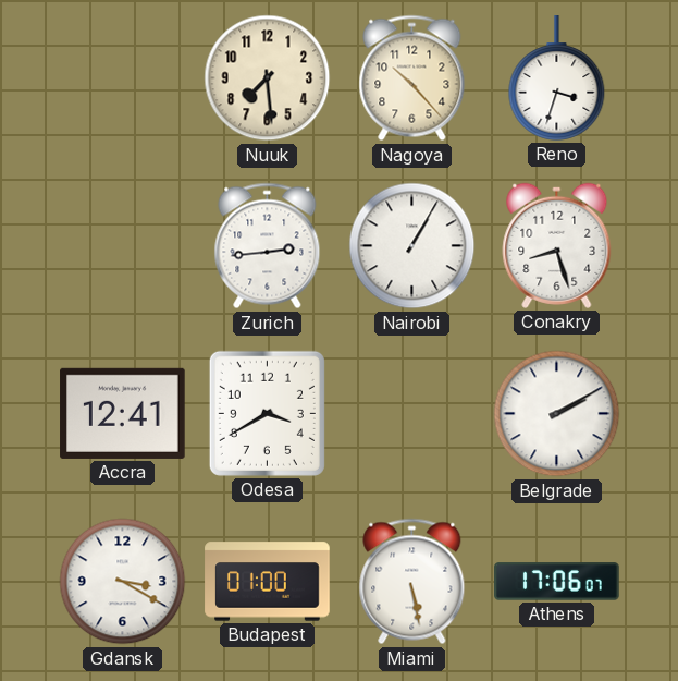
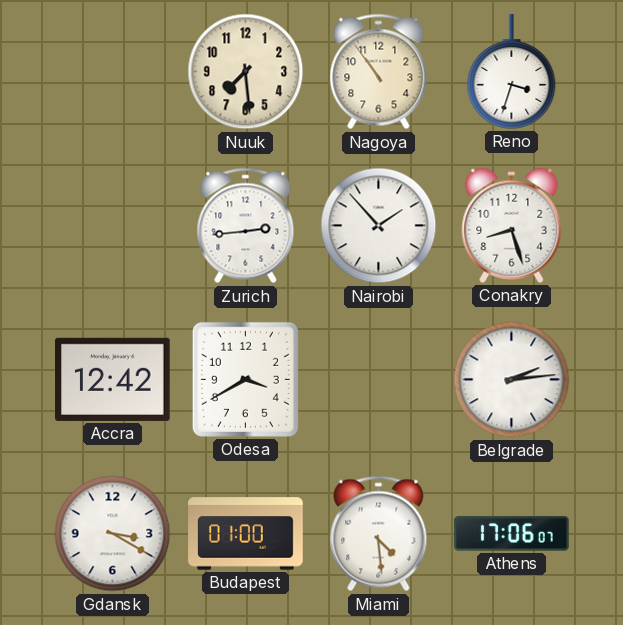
Nagoya: 10:23 -> 10:54 (379, 72)
Nairobi: 1:05 -> 1:53 (379, 226)
Accra: 12:41 -> 12:42 (113, 379)
Belgrade: 2:10 -> 2:14 (512, 380)
Miami: 5:28 -> 4:29 (379, 534)
